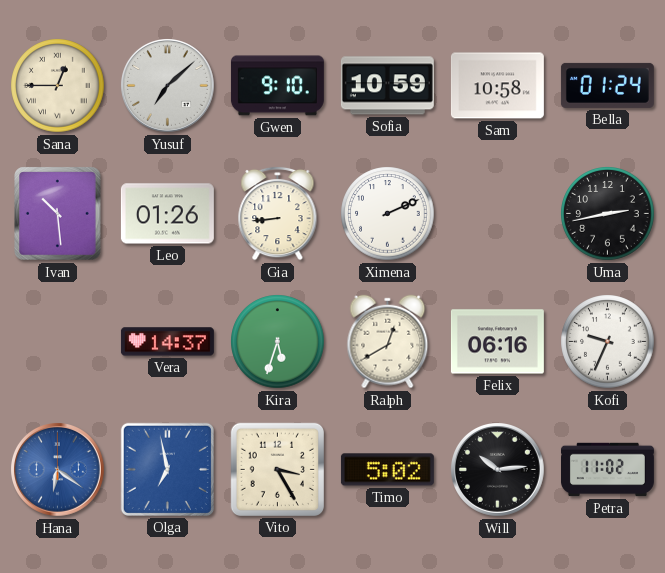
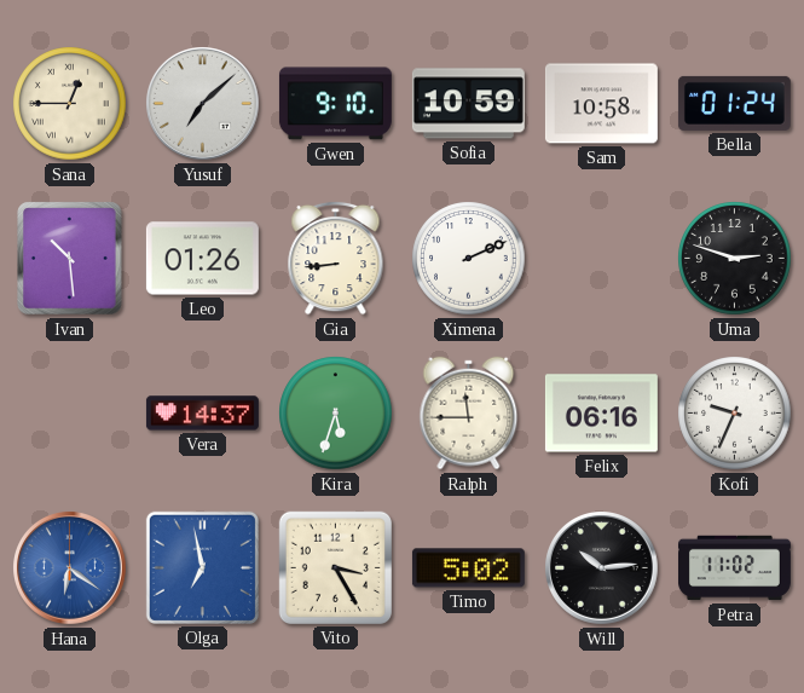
Uma: 2:43 -> 2:48 (735, 259)
Ralph: 12:40 -> 11:45 (469, 414)
